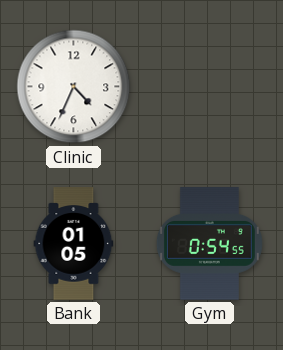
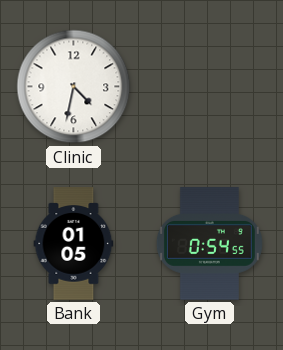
Clinic: 4:34 -> 4:32 (74, 87)
